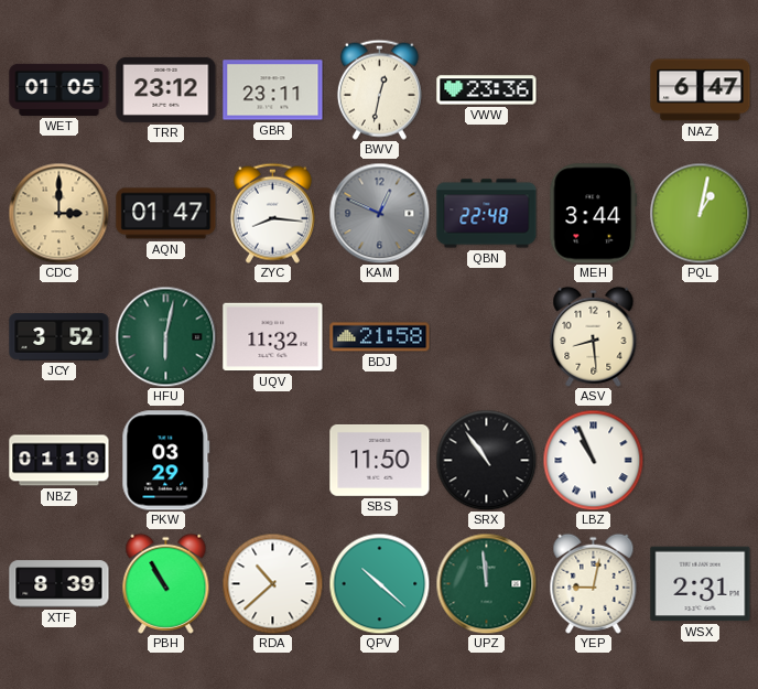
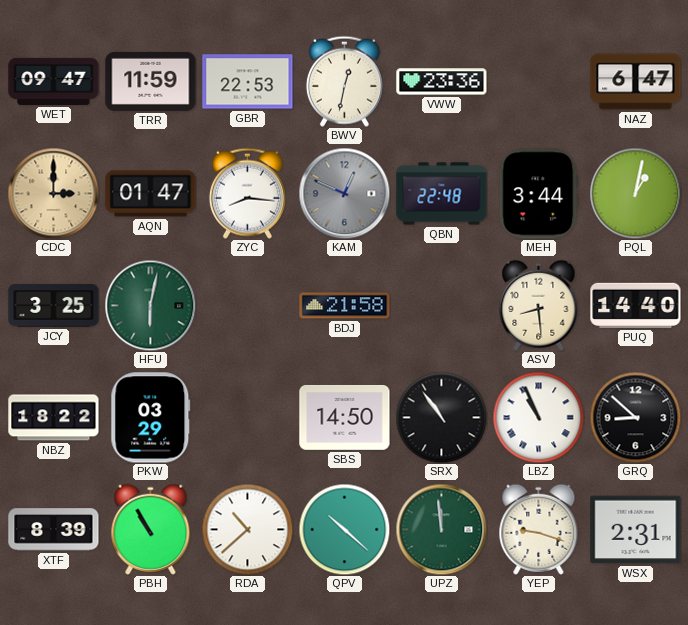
WET: 01:05 -> 09:47 (54, 81)
TRR: 23:12 -> 11:59 (151, 81)
GBR: 23:11 -> 22:53 (248, 82)
JCY: 3:52 -> 3:25 (54, 306)
UQV: 11:32 -> none (273, 337)
PUQ: none -> 14:40 (636, 305)
NBZ: 01:19 -> 18:22 (54, 418)
SBS: 11:50 -> 14:50 (345, 417)
GRQ: none -> 8:52 (635, 417)
YEP: 9:02 -> 9:18 (539, 529)
